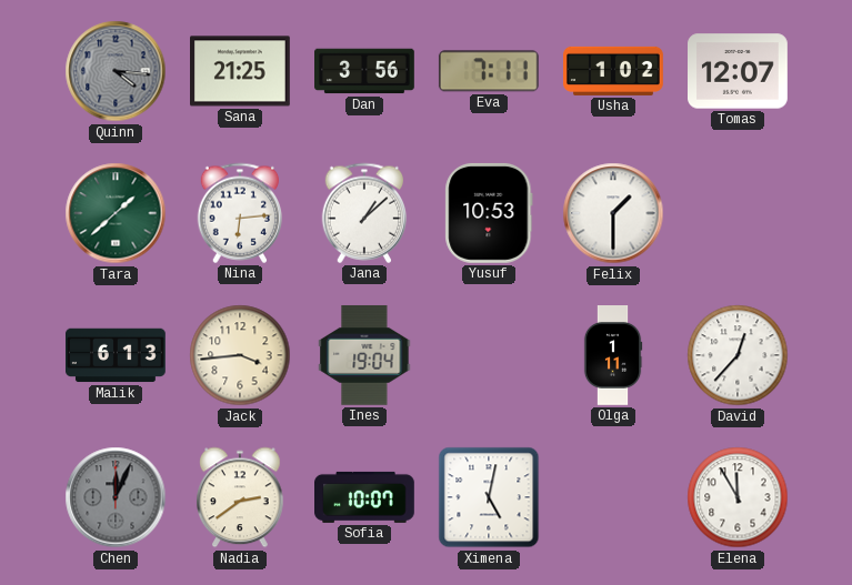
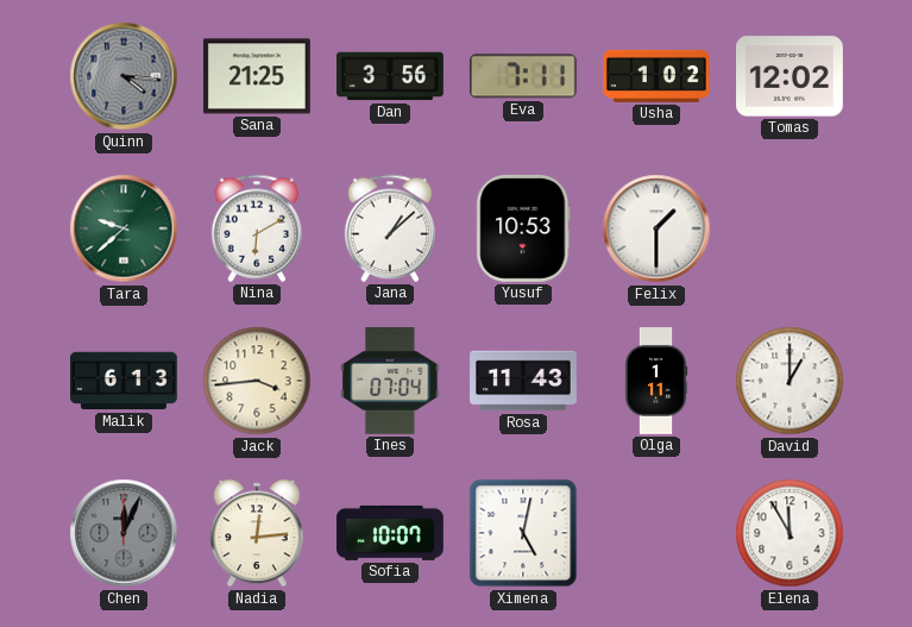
Tomas: 12:07 -> 12:02 (791, 76)
Tara: 1:38 -> 9:38 (124, 228)
Nina: 6:14 -> 6:10 (257, 228)
Ines: 19:04 -> 07:04 (390, 381)
Rosa: none -> 11:43 (524, 381)
David: 12:37 -> 1:00 (790, 381)
Nadia: 2:39 -> 12:14 (257, 533)
